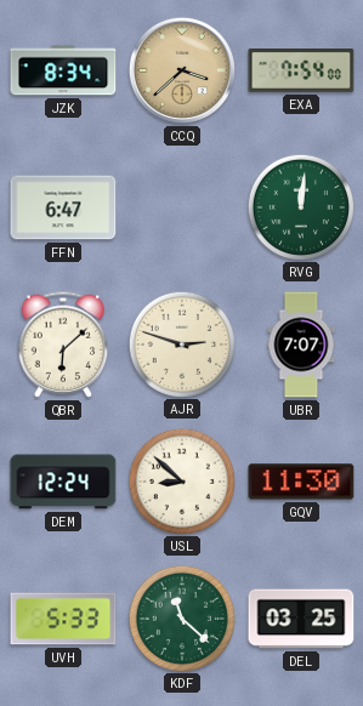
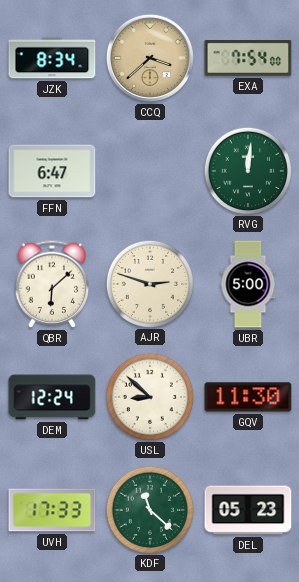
UBR: 7:07 -> 5:00 (248, 284)
UVH: 5:33 -> 17:33 (52, 510)
DEL: 03:25 -> 05:23 (248, 510)
